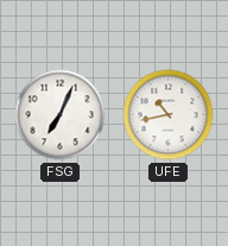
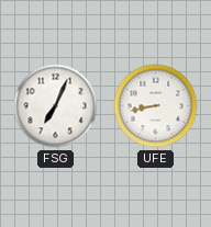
UFE: 10:43 -> 8:43 (156, 106)
